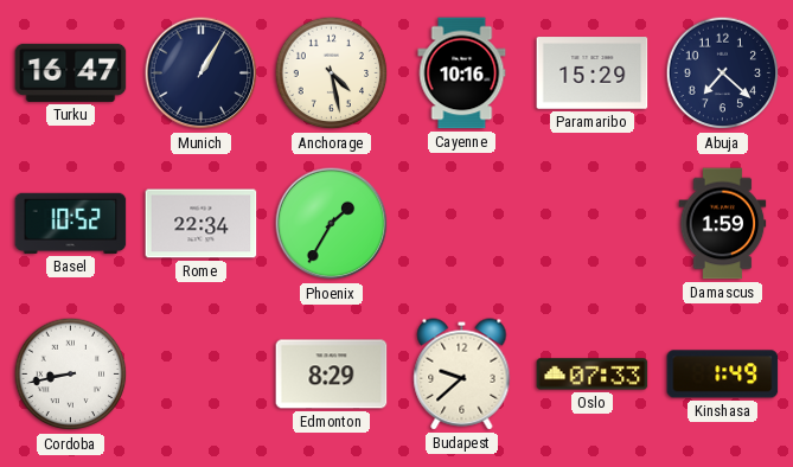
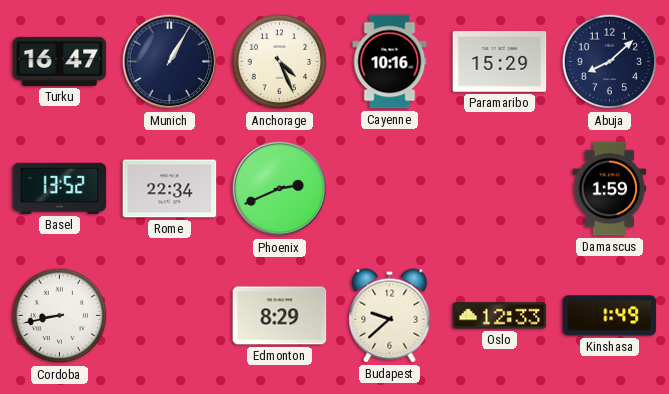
Anchorage: 4:28 -> 4:26 (280, 62)
Abuja: 7:22 -> 8:08 (610, 62)
Basel: 10:52 -> 13:52 (60, 188)
Phoenix: 1:35 -> 2:41 (280, 189)
Oslo: 07:33 -> 12:33 (500, 316)
